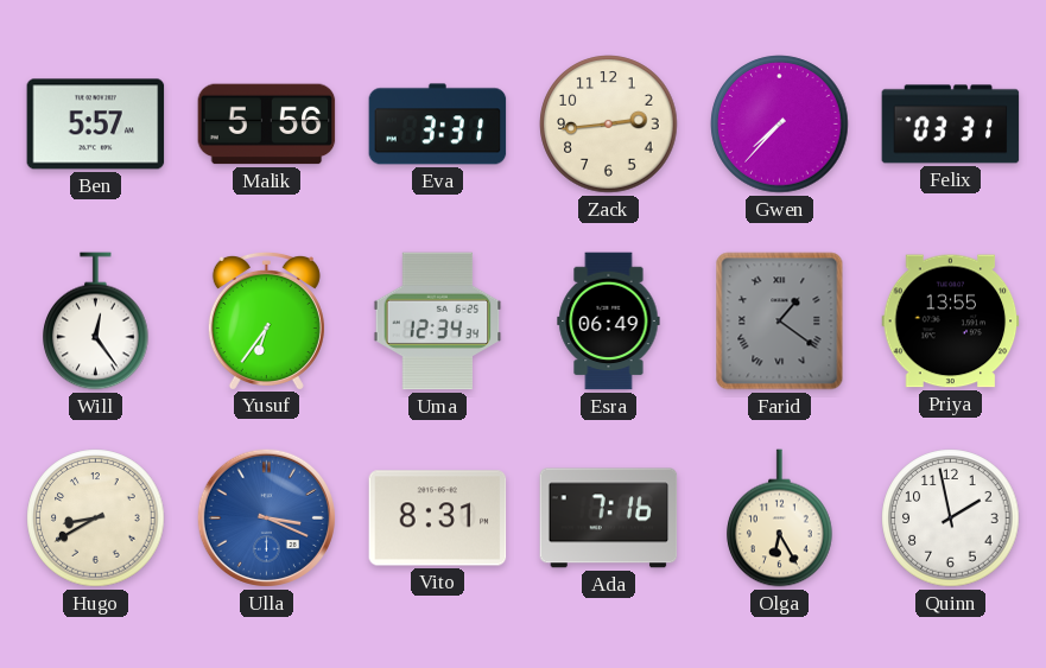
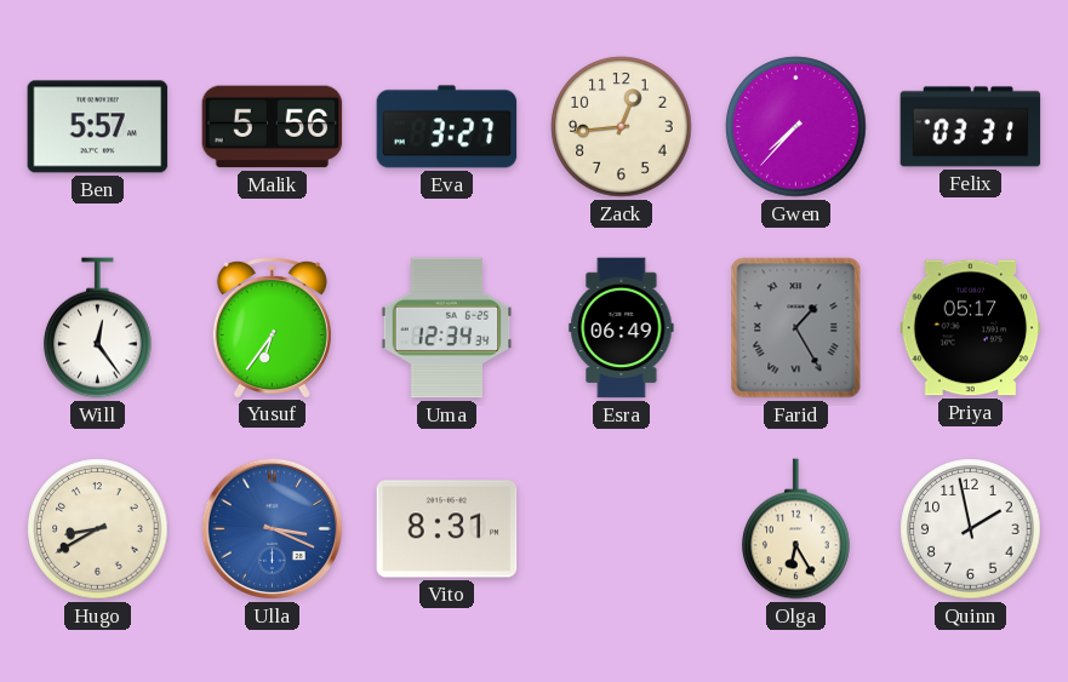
Eva: 3:31 -> 3:27 (447, 127)
Zack: 2:44 -> 12:44 (622, 127)
Farid: 1:21 -> 1:25 (796, 328)
Priya: 13:55 -> 05:17 (971, 328)
Ada: 7:16 -> none (609, 519)
